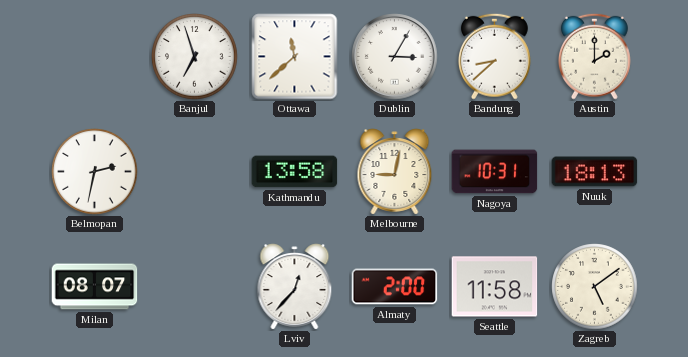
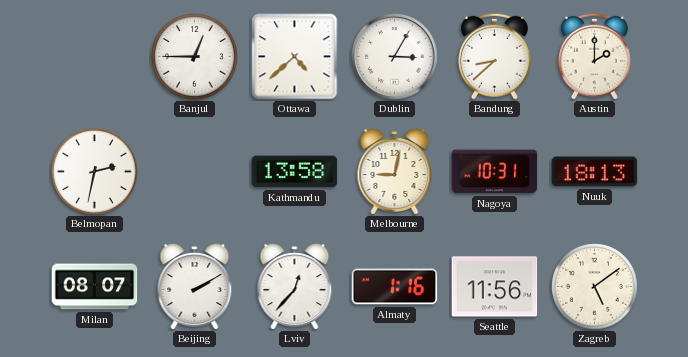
Banjul: 6:57 -> 12:45 (195, 57)
Ottawa: 11:38 -> 4:38 (295, 57)
Beijing: none -> 2:10 (195, 287)
Almaty: 2:00 -> 1:16 (395, 287)
Seattle: 11:58 -> 11:56 (495, 287)
